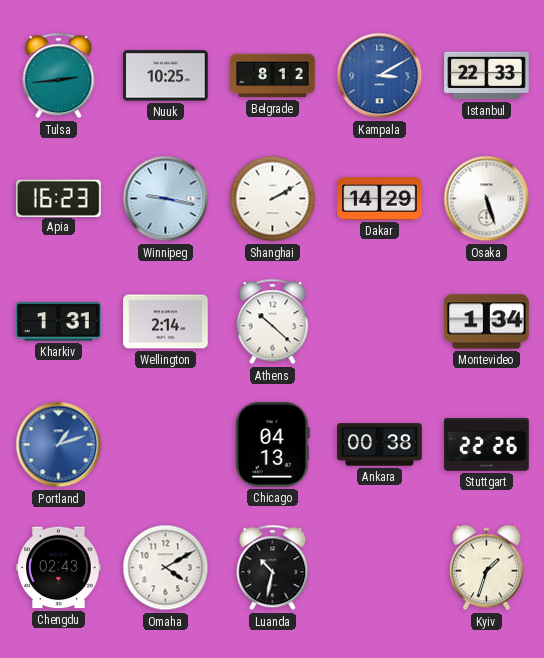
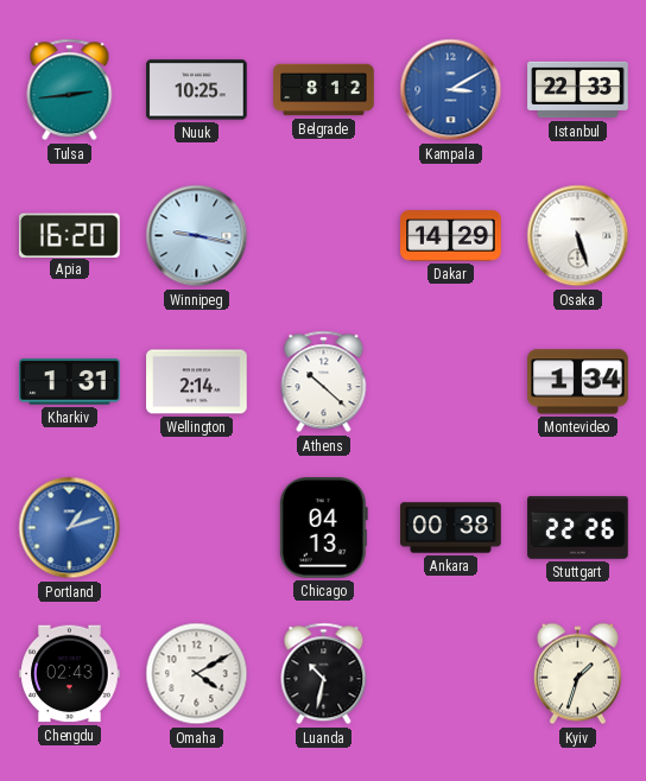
Apia: 16:23 -> 16:20 (70, 235)
Shanghai: 2:10 -> none (273, 199)
